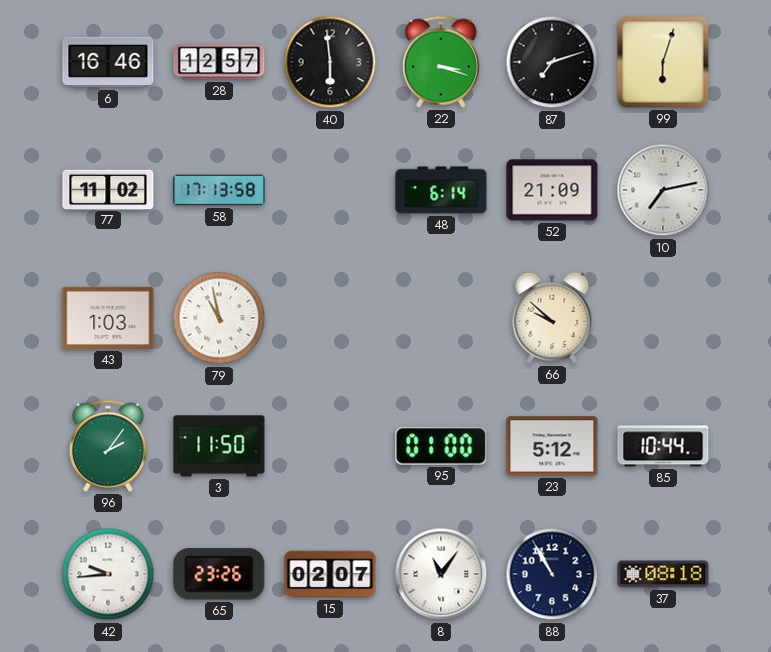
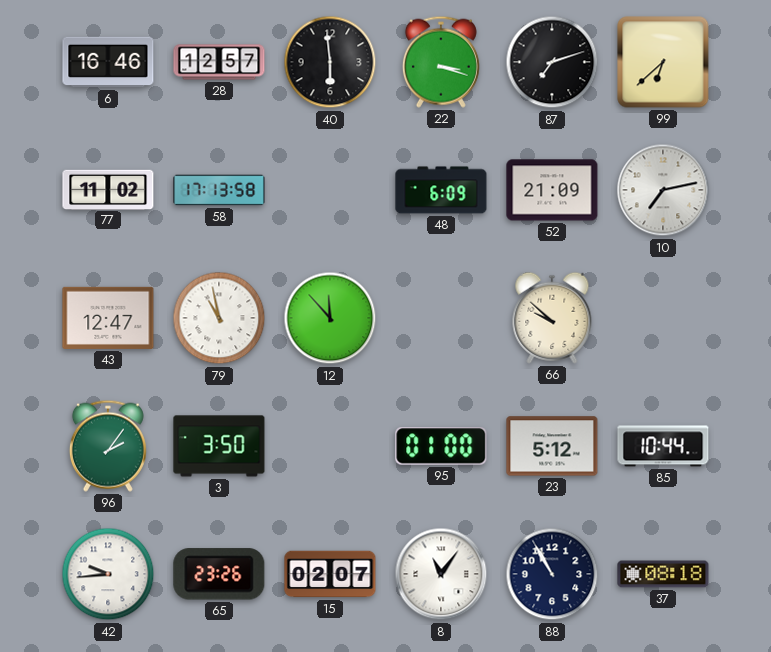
99: 6:03 -> 6:38 (663, 62)
48: 6:14 -> 6:09 (441, 190)
43: 1:03 -> 12:47 (108, 318)
12: none -> 11:53 (330, 318)
3: 11:50 -> 3:50 (219, 446)
